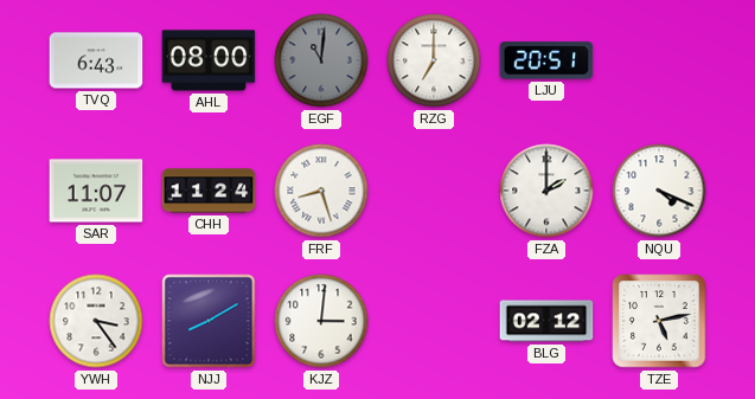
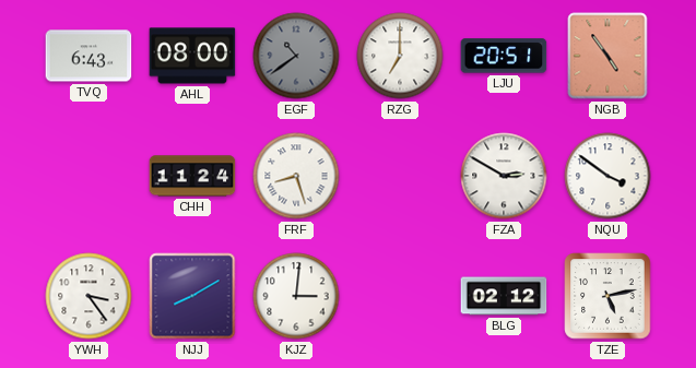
EGF: 11:01 -> 10:39 (296, 56)
NGB: none -> 4:54 (607, 56)
SAR: 11:07 -> none (96, 191)
FZA: 2:00 -> 2:50 (504, 176)
NQU: 4:19 -> 3:51 (607, 176)
